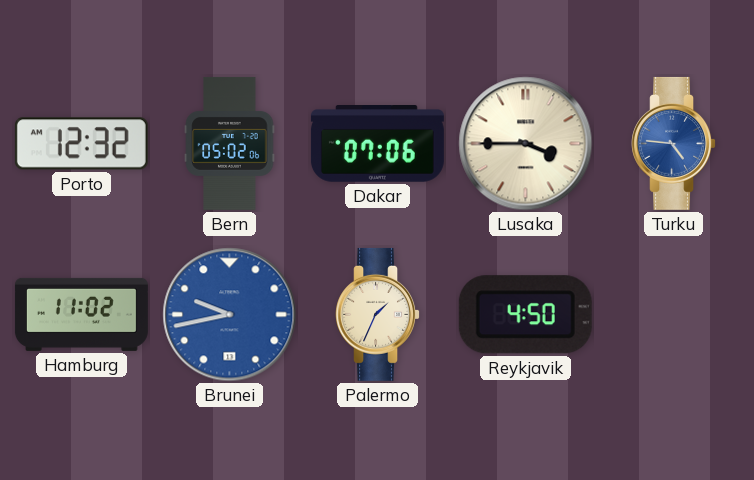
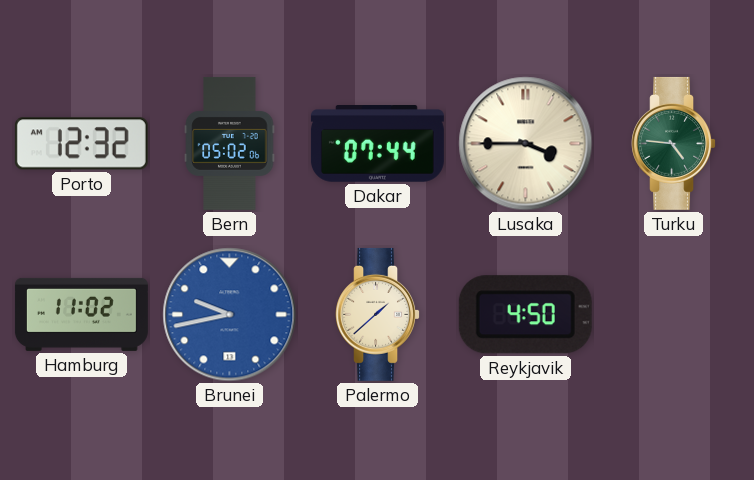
Dakar: 07:06 -> 07:44 (377, 144)
Turku dial: blue -> green (673, 143)
Palermo: 1:34 -> 1:38 (377, 314)
